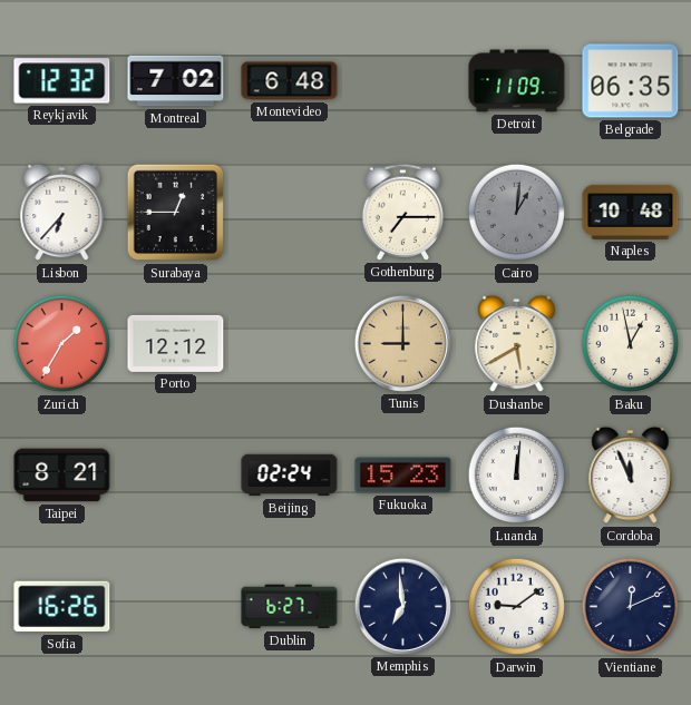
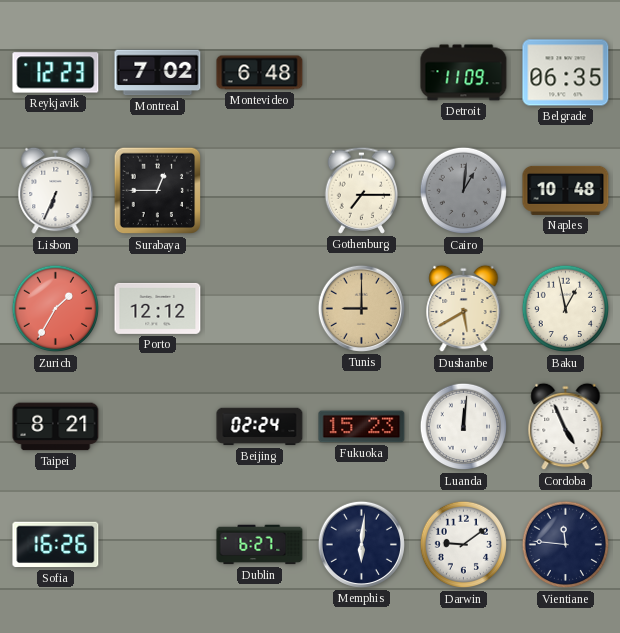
Reykjavik: 12:32 -> 12:23 (56, 73)
Lisbon: 6:37 -> 6:34 (56, 191)
Cordoba: 11:56 -> 4:56 (566, 427)
Memphis: 6:59 -> 6:01 (361, 544)
Vientiane: 12:11 -> 11:46 (566, 545)
